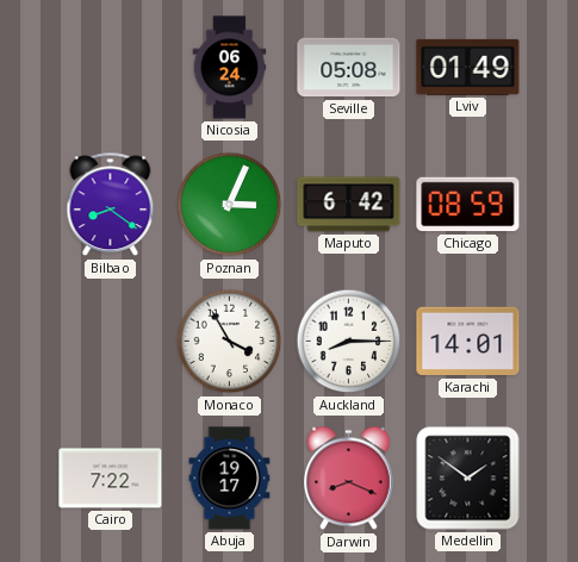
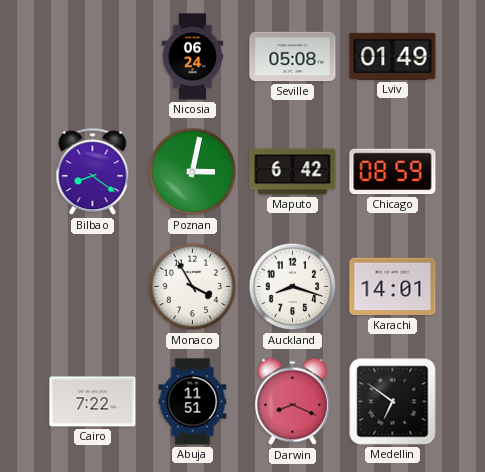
Poznan: 3:04 -> 3:02 (193, 172)
Auckland: 8:15 -> 8:18 (293, 287)
Abuja: 19:17 -> 11:51 (193, 402)
Medellin: 1:51 -> 6:51 (393, 402)
